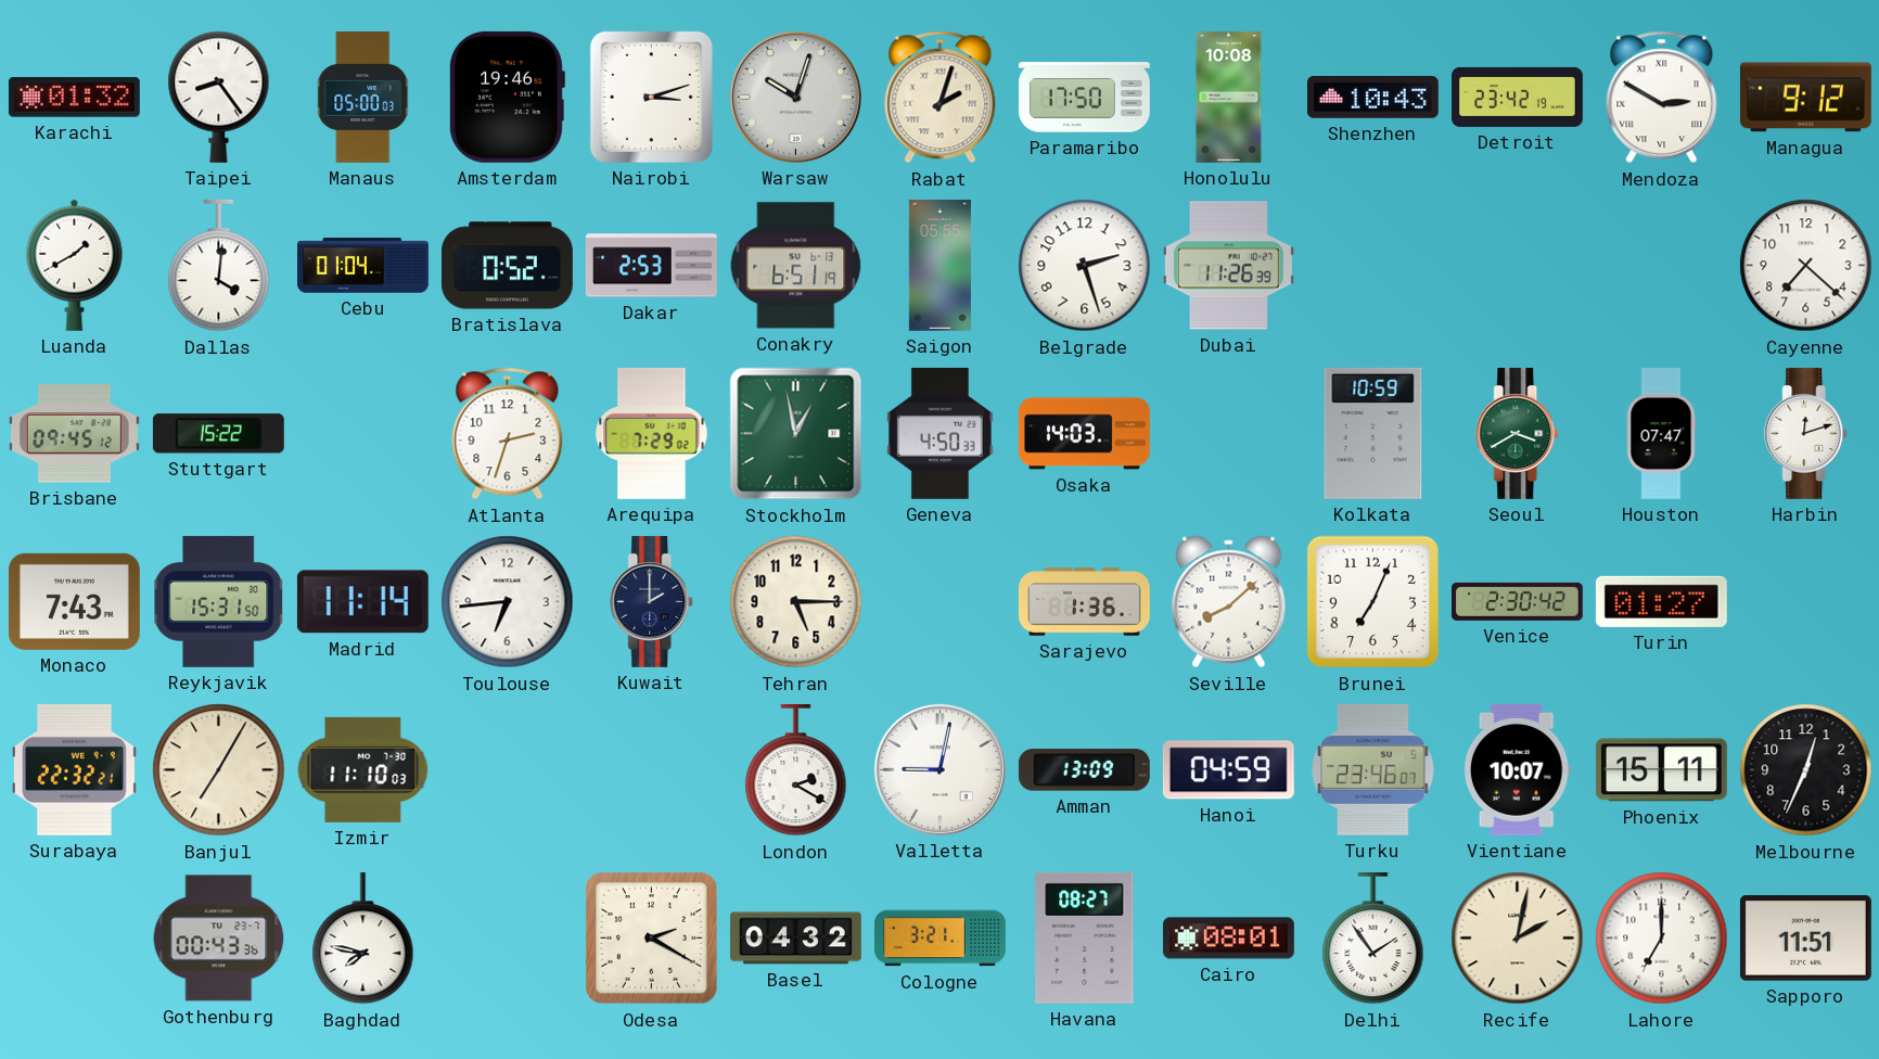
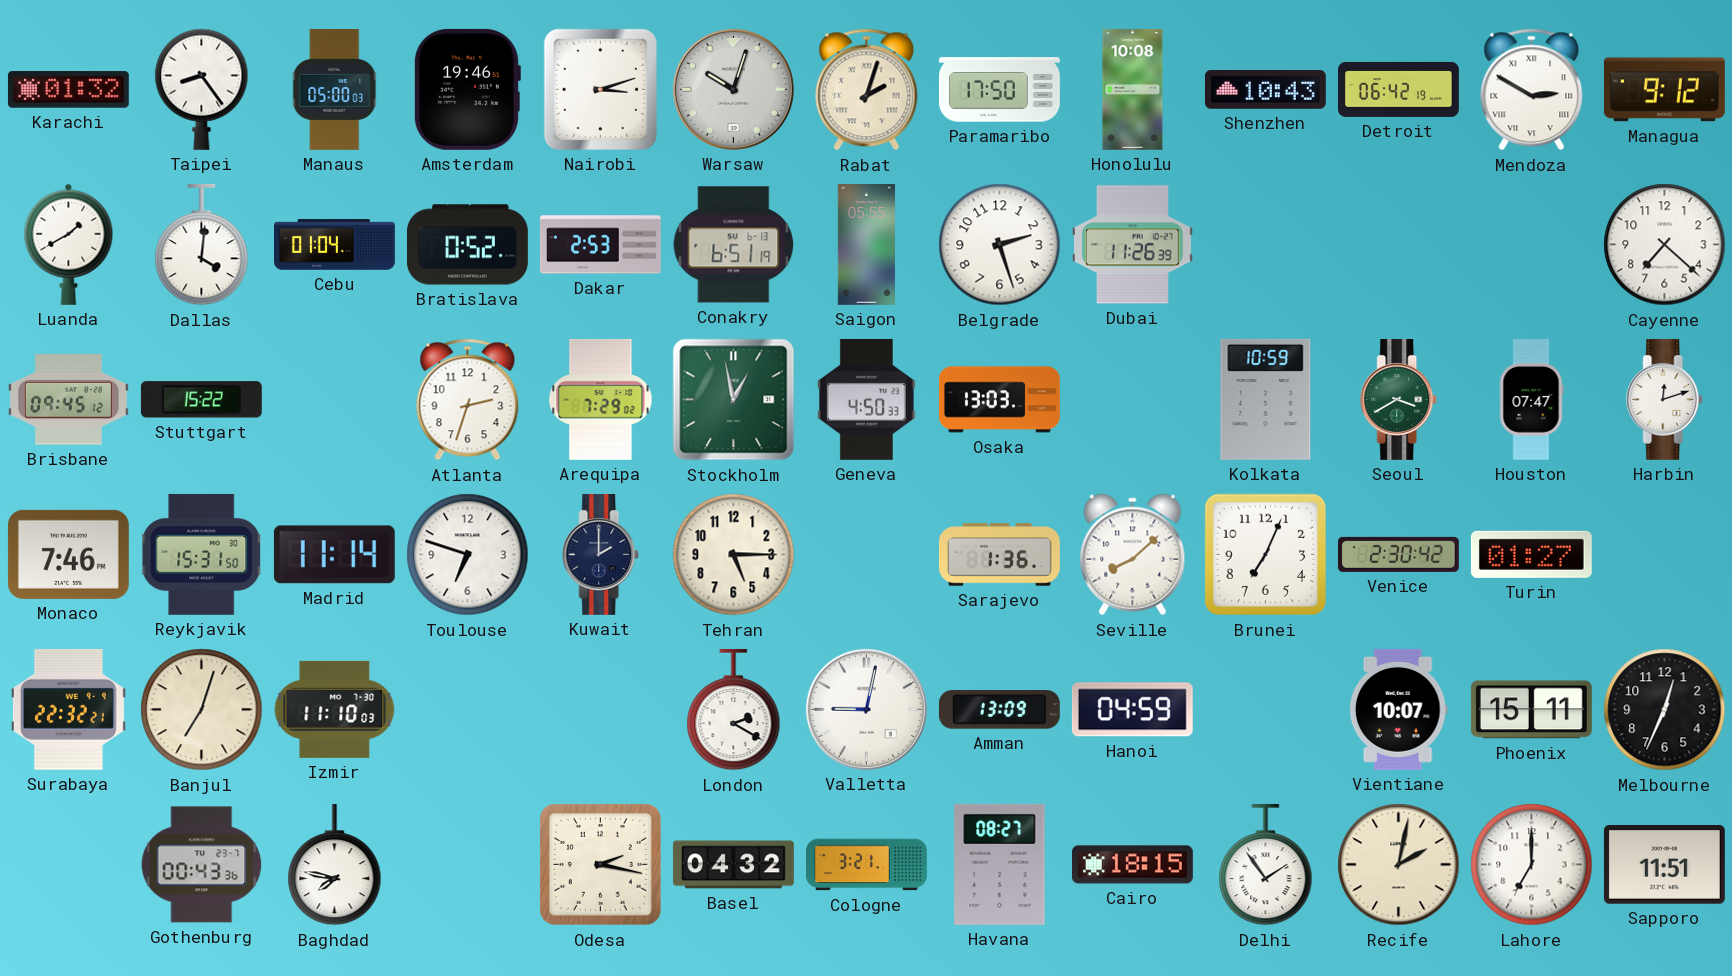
Detroit: 23:42 -> 06:42 (1399, 89)
Osaka: 14:03 -> 13:03 (999, 400)
Monaco: 7:43 -> 7:46 (68, 554)
Toulouse: 6:44 -> 6:48 (468, 555)
Banjul: 7:05 -> 7:03 (202, 710)
Turku: 23:46 -> none (1373, 769)
Odesa: 2:20 -> 2:17 (601, 865)
Cairo: 08:01 -> 18:15 (1132, 865)
